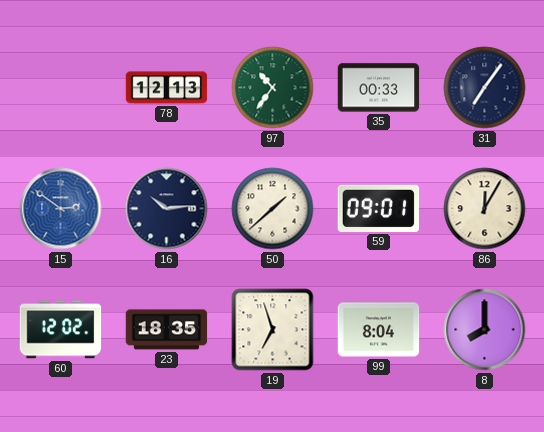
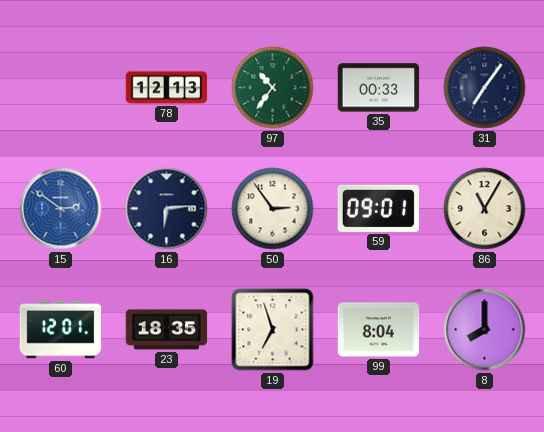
16: 10:14 -> 6:14 (167, 209)
50: 1:38 -> 2:54 (273, 209)
86: 12:05 -> 11:05 (485, 209)
60: 12:02 -> 12:01 (61, 330)
